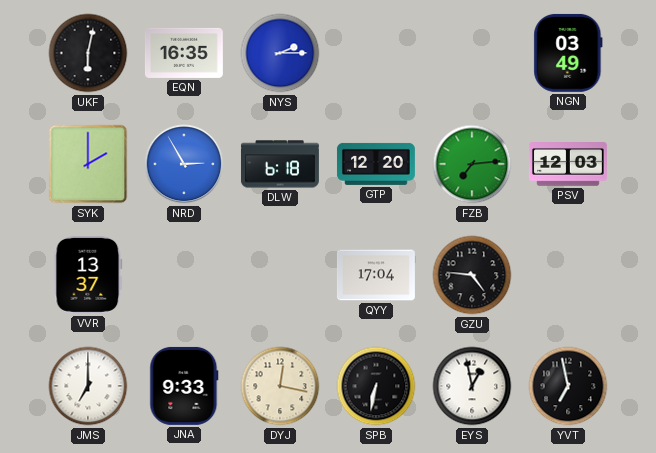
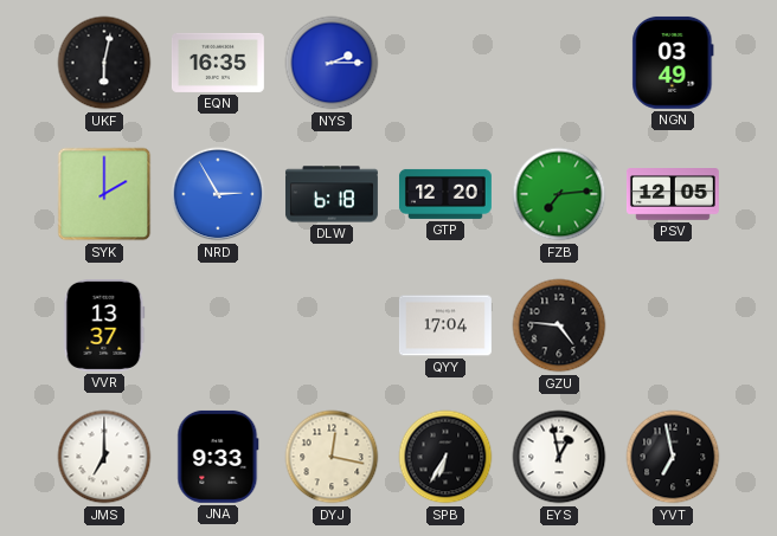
PSV: 12:03 -> 12:05 (673, 195)
SPB: 6:32 -> 6:35 (445, 457)
